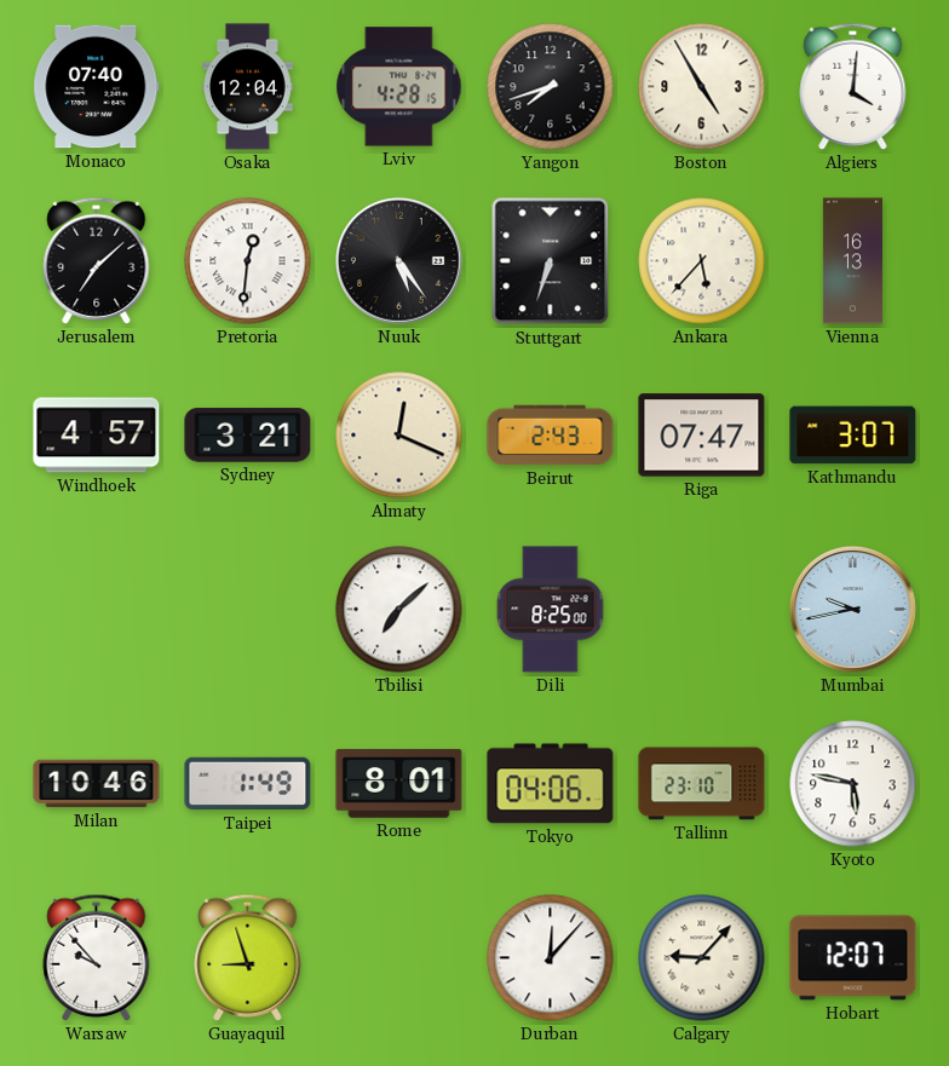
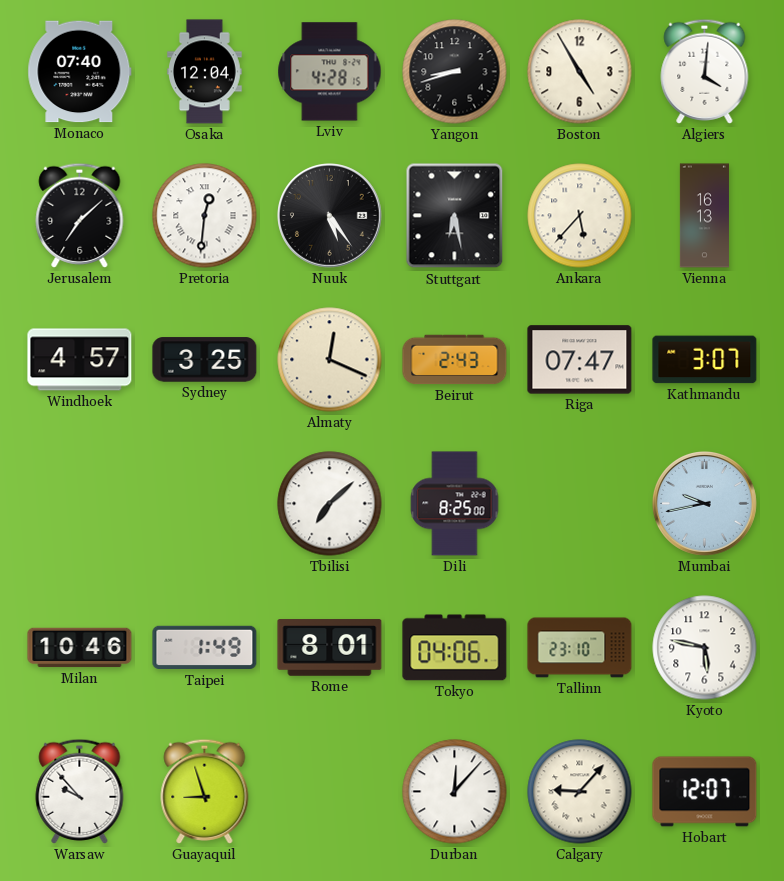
Yangon: 7:42 -> 8:42 (455, 72)
Stuttgart: 6:33 -> 6:28 (455, 216)
Sydney: 3:21 -> 3:25 (205, 360)
